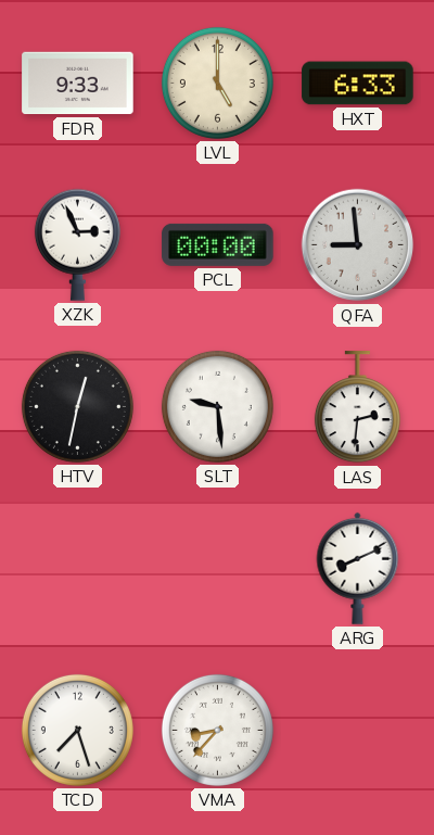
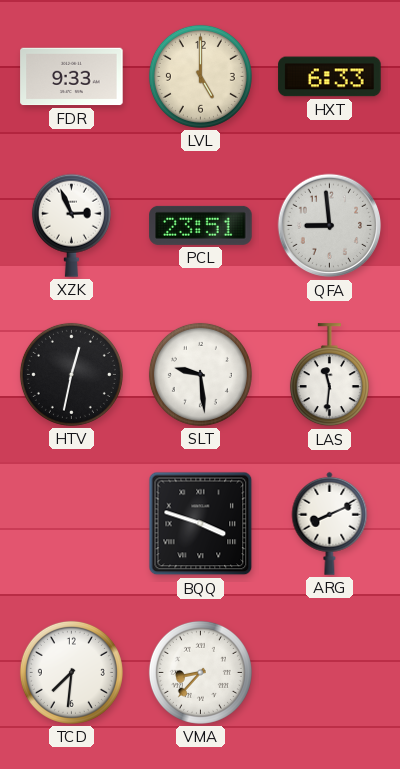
PCL: 00:00 -> 23:51 (201, 225)
LAS: 2:31 -> 11:31 (329, 375)
BQQ: none -> 3:48 (201, 524)
TCD: 7:27 -> 7:31 (71, 672)
